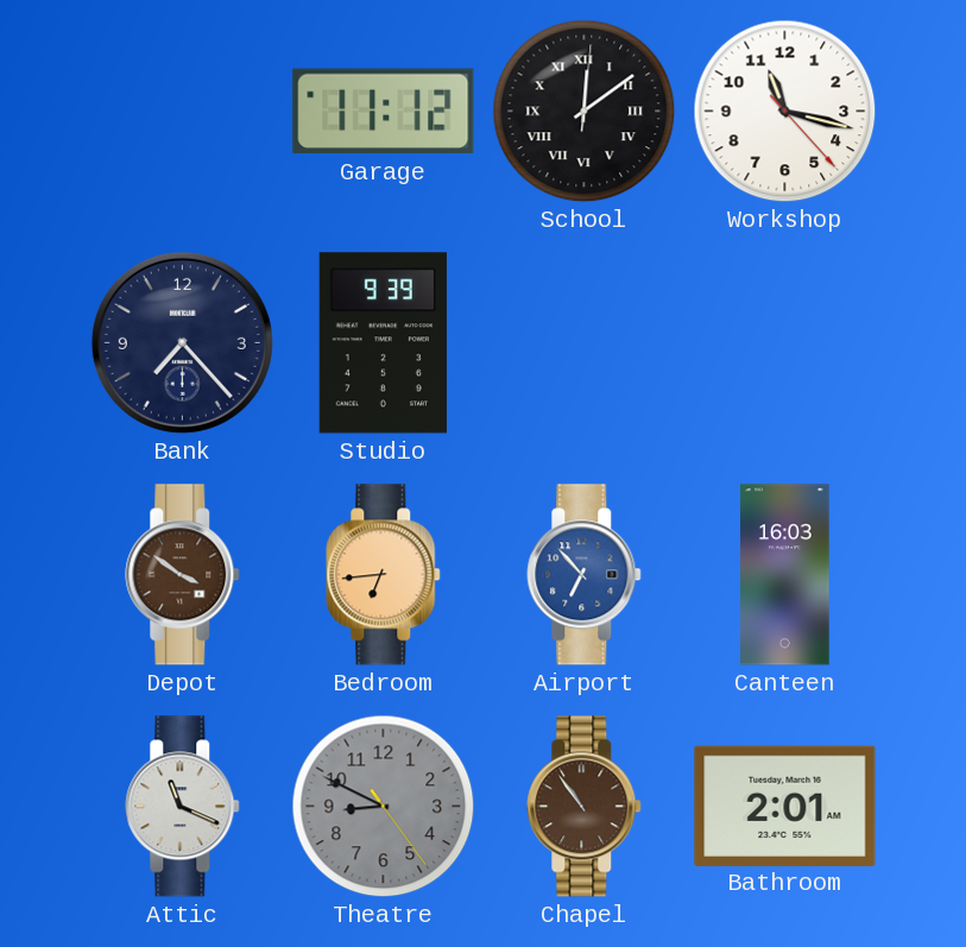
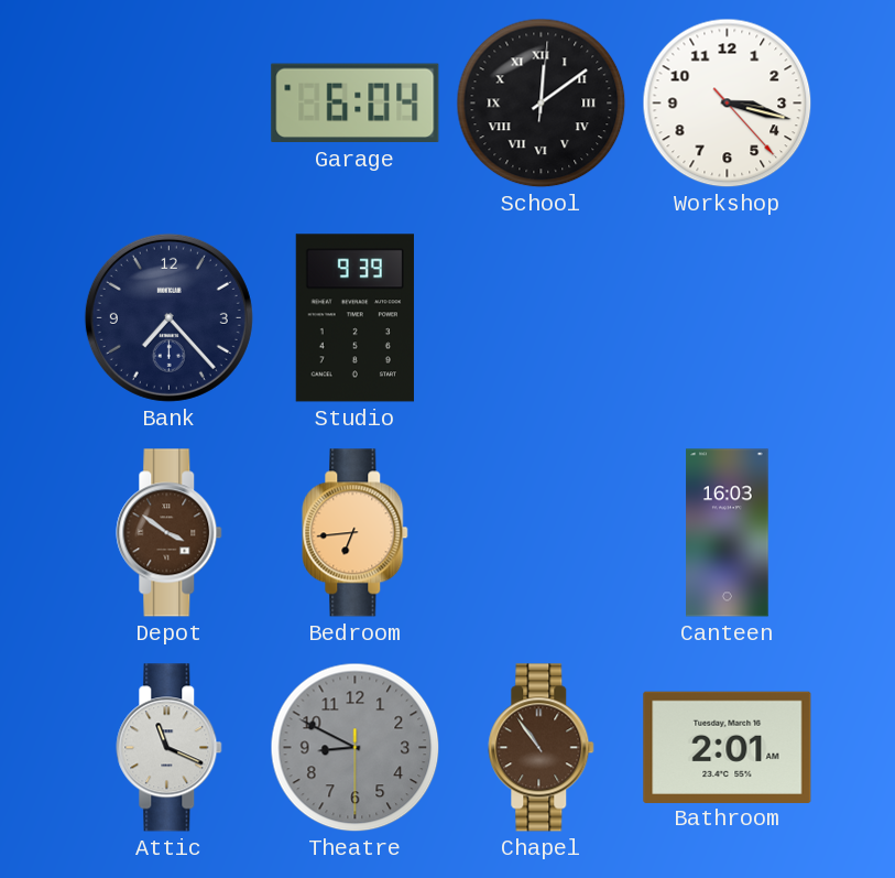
Garage: 11:12 -> 6:04 (356, 104)
Workshop: 11:17 -> 3:17 (728, 104)
Airport: 6:53 -> none (585, 575)
Theatre: 8:49:24 -> 8:49:30 (356, 748)
